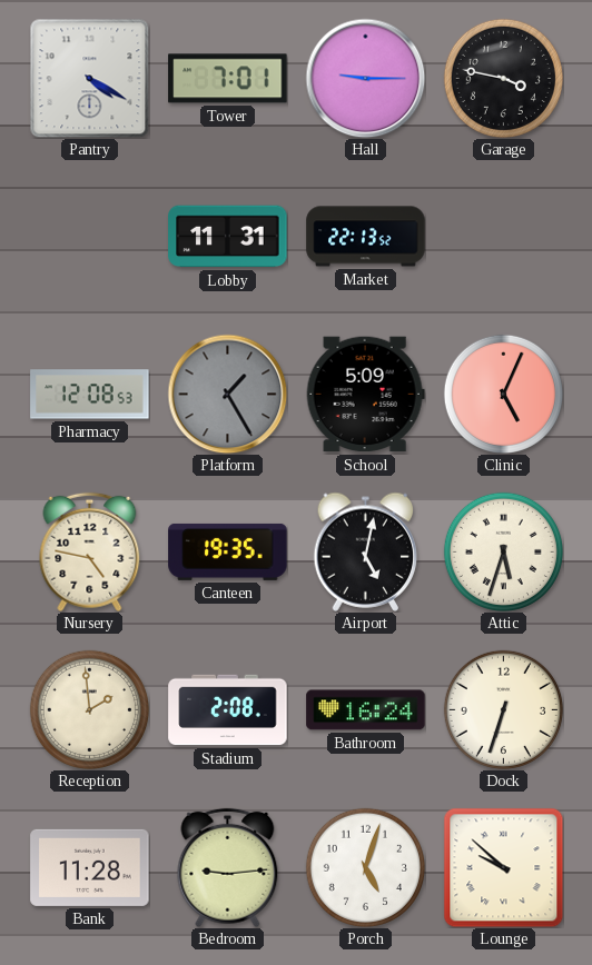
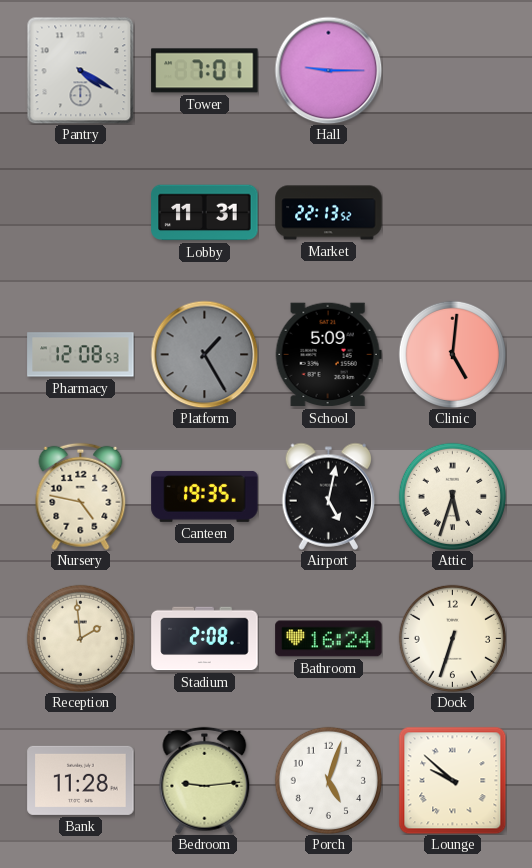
Garage: 3:47 -> none (503, 78)
Clinic: 5:04 -> 5:01 (452, 354)
